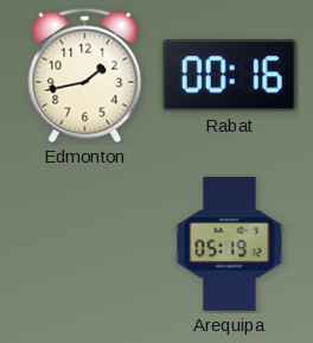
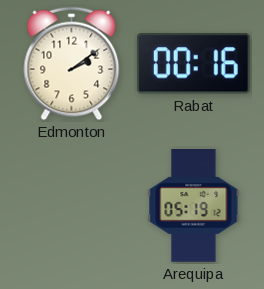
Edmonton: 1:43 -> 2:09 (72, 64)
